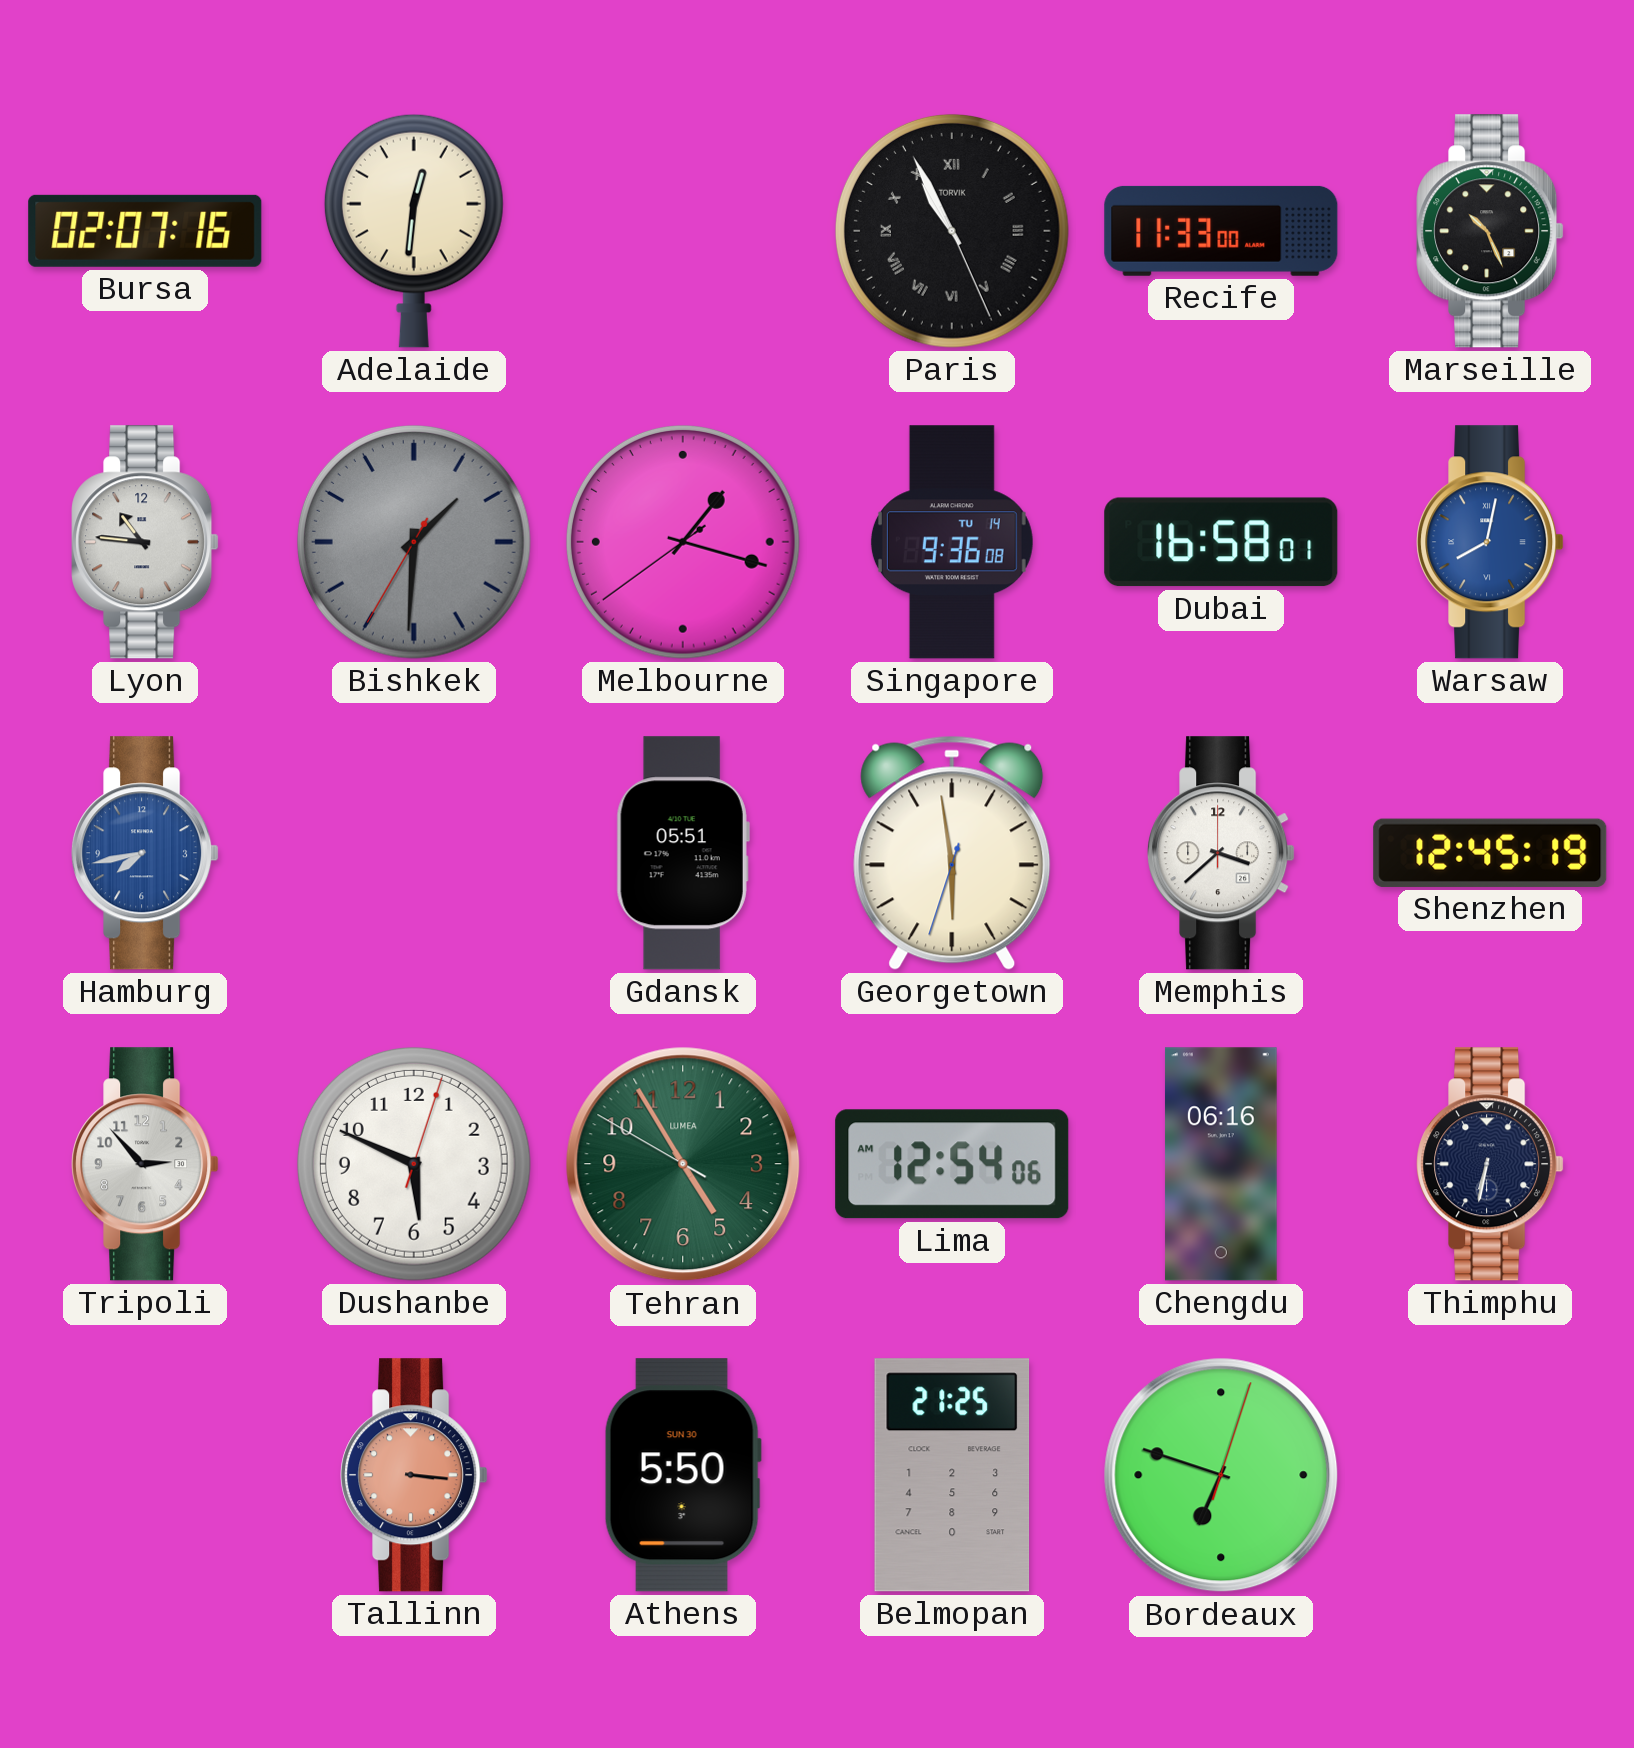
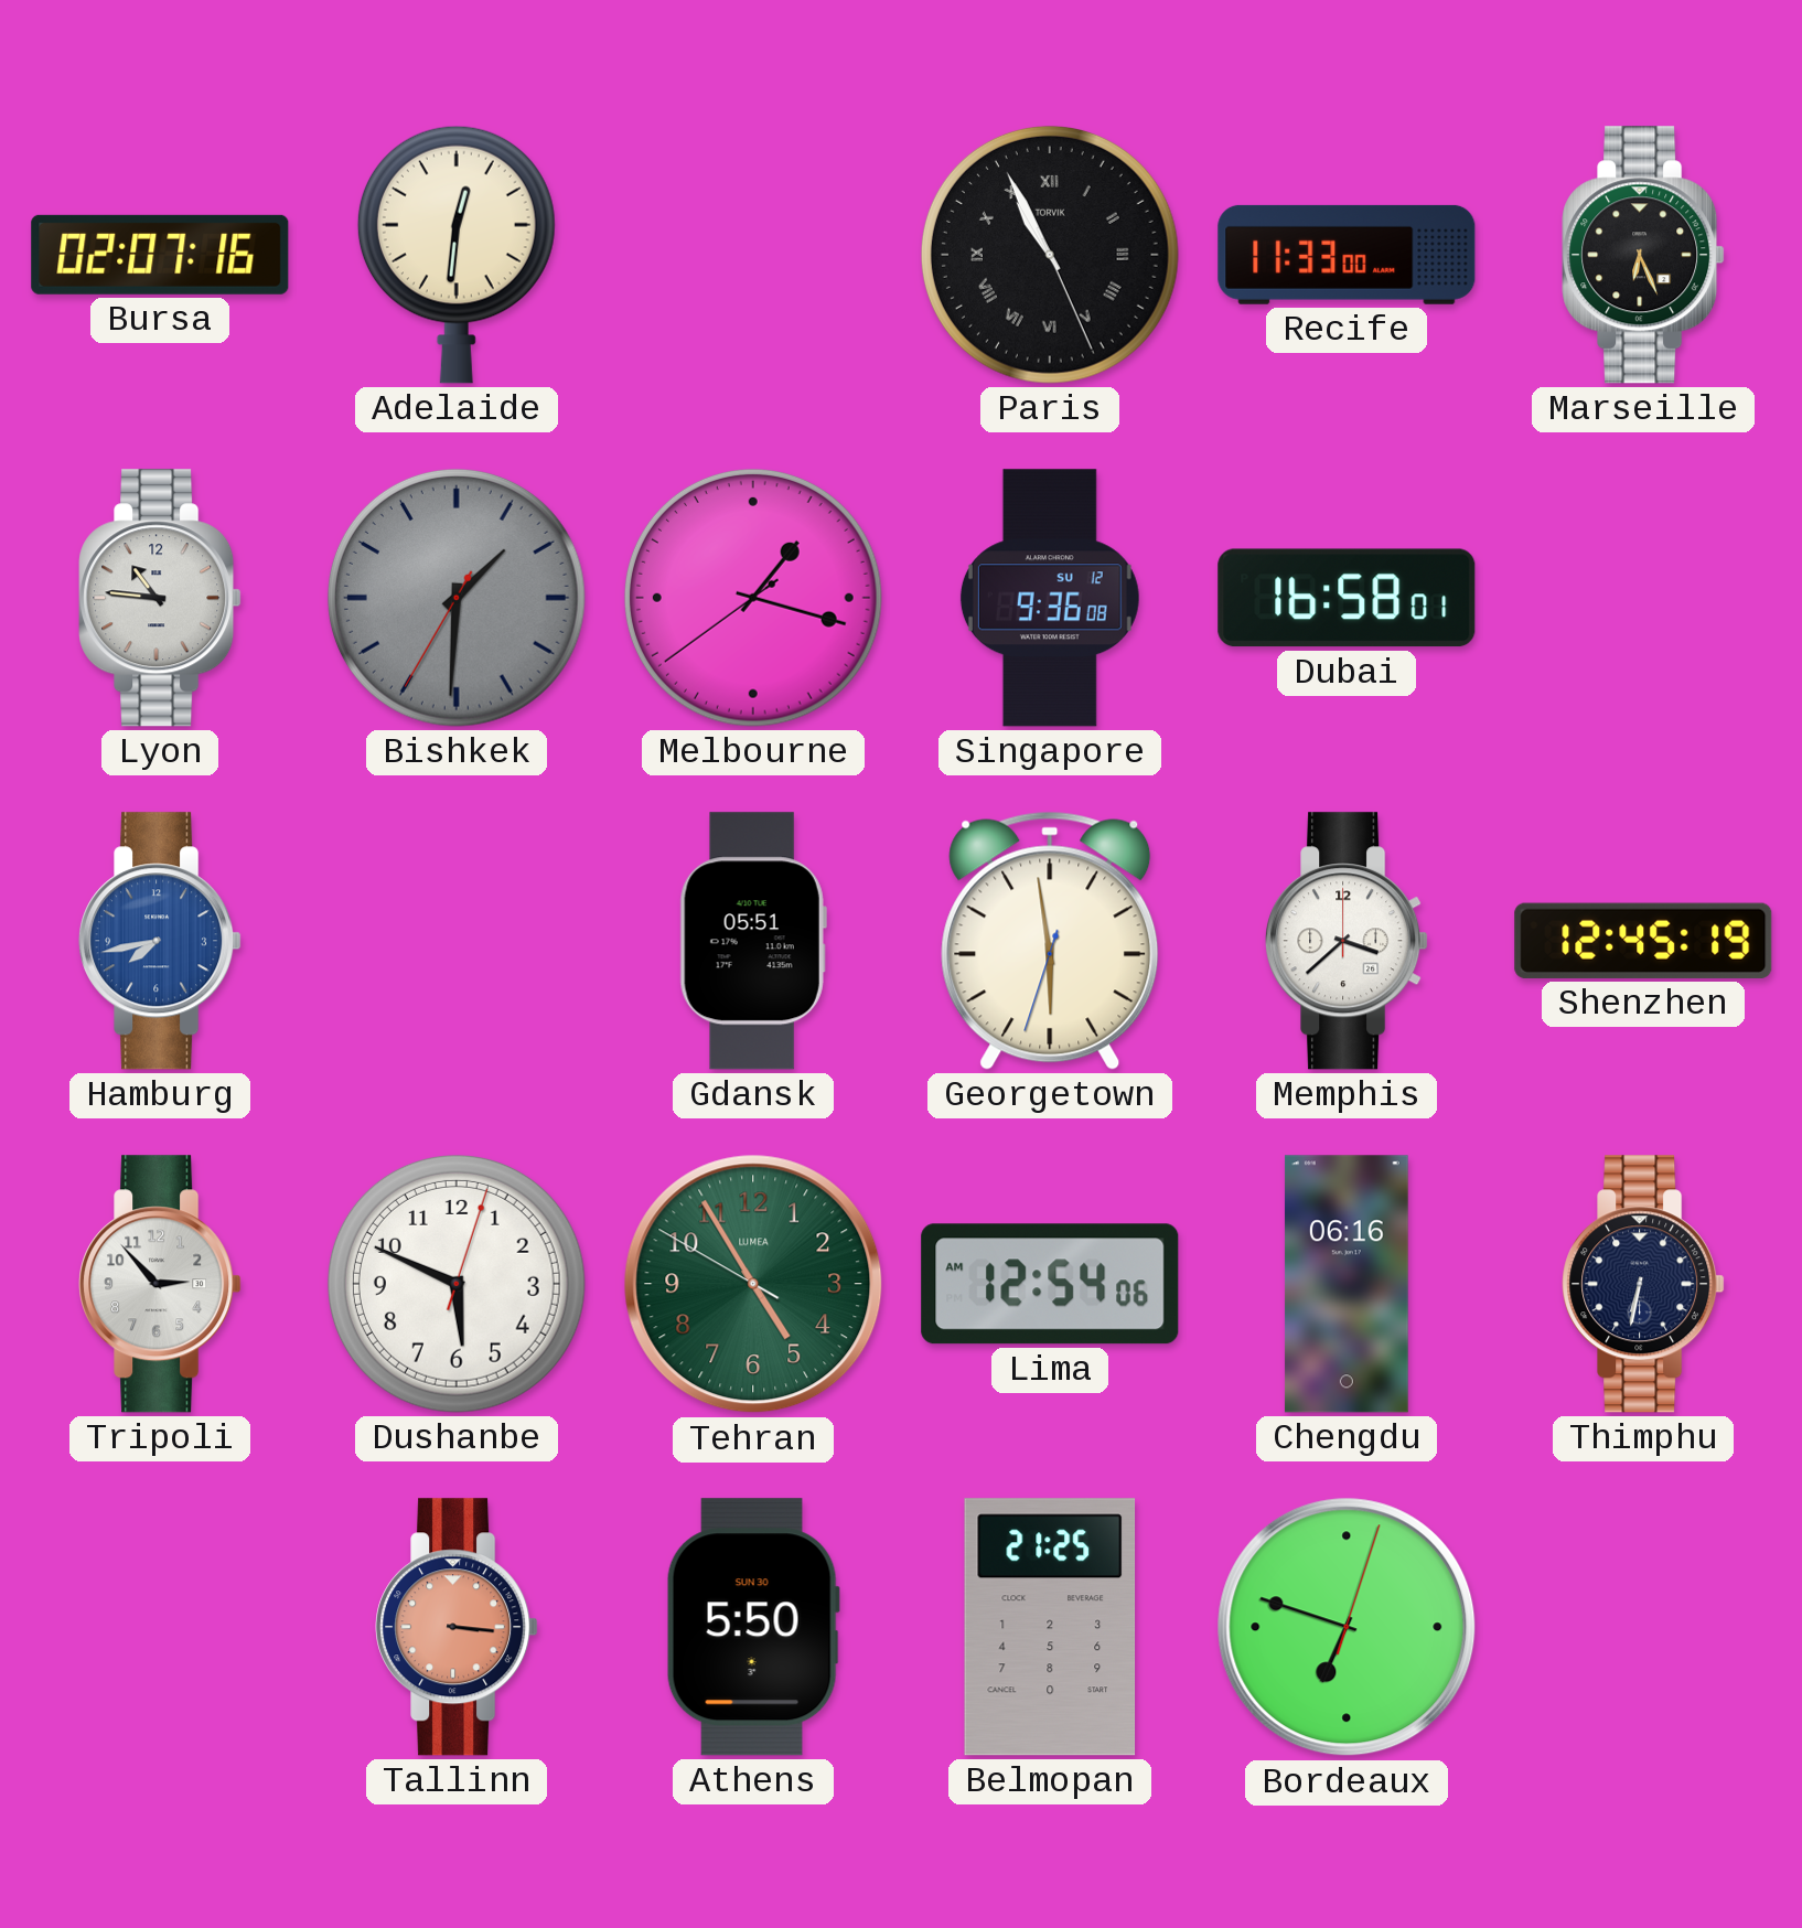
Marseille: 10:26 -> 6:26 (1643, 255)
Singapore date: TU 14 -> SU 12 (1050, 598)
Warsaw: 8:02 -> none (1490, 542)
